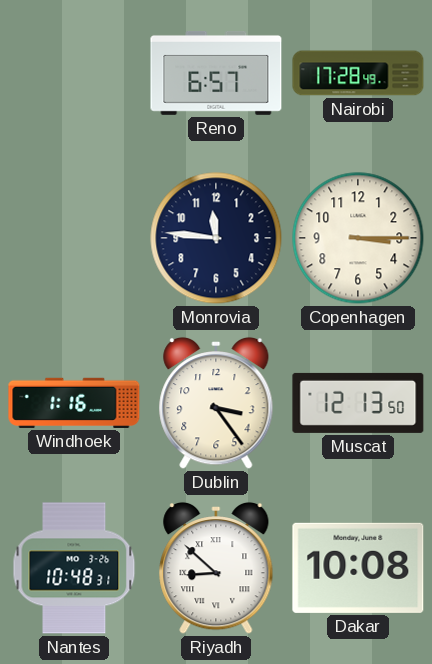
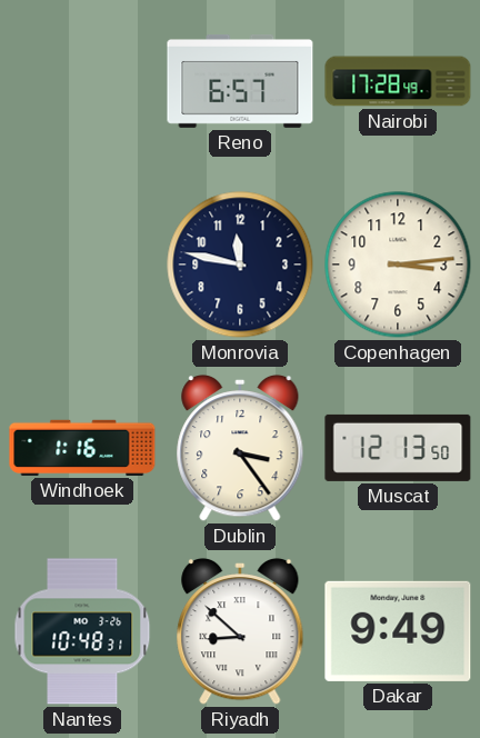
Monrovia: 11:46 -> 11:47 (240, 265)
Copenhagen: 3:15 -> 3:14 (398, 265)
Dakar: 10:08 -> 9:49 (398, 631)
